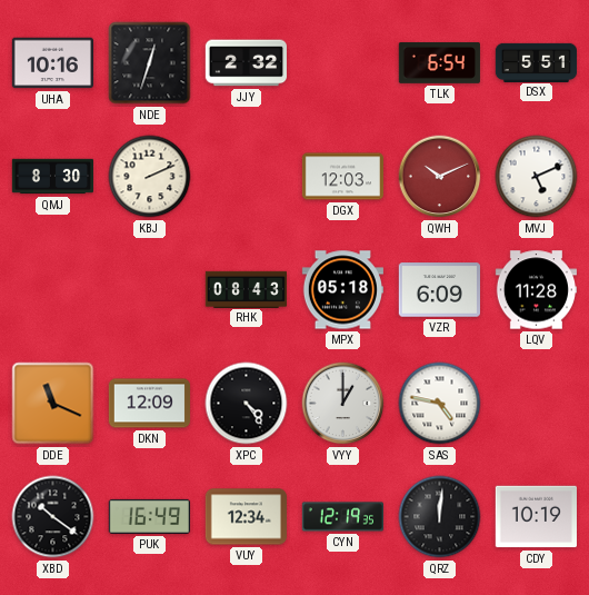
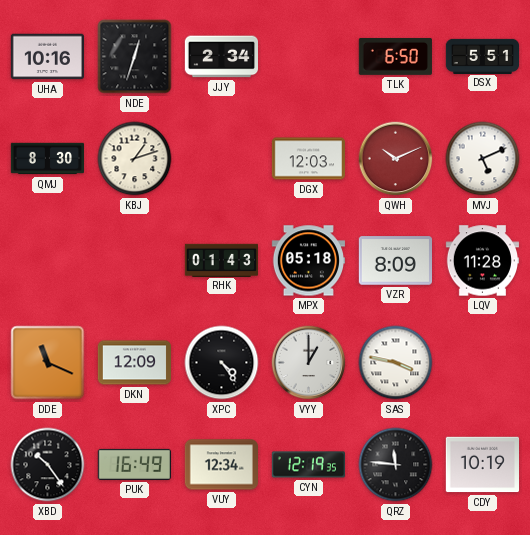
JJY: 2:32 -> 2:34 (221, 57)
TLK: 6:54 -> 6:50 (395, 56)
KBJ: 2:11 -> 1:12 (135, 159)
RHK: 08:43 -> 01:43 (221, 260)
VZR: 6:09 -> 8:09 (395, 261)
SAS: 4:47 -> 3:47 (396, 363)
XBD: 10:21 -> 10:24 (48, 465)
QRZ: 12:01 -> 11:46 (396, 465)
